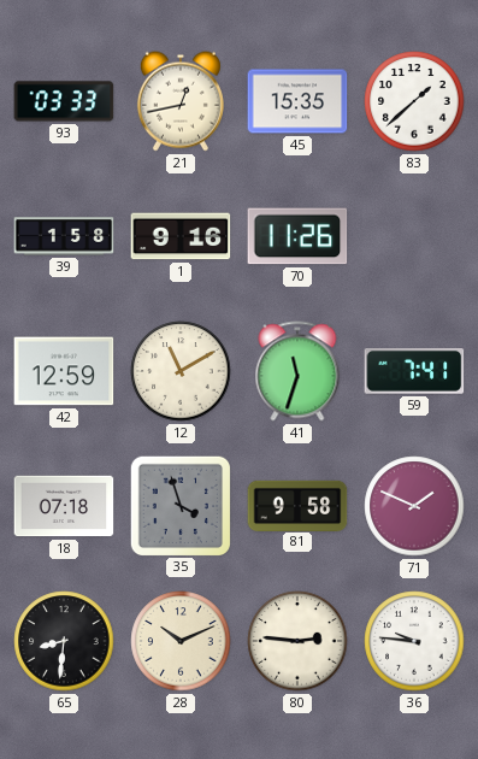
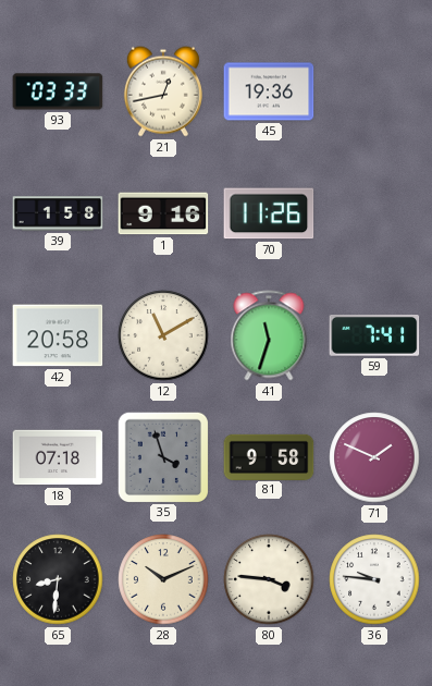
45: 15:35 -> 19:36 (269, 91)
83: 1:38 -> none (414, 101)
42: 12:59 -> 20:58 (58, 335)
80: 2:46 -> 3:46 (269, 579)
